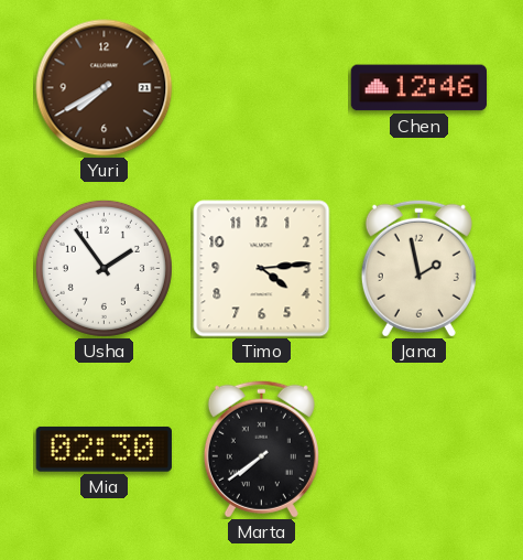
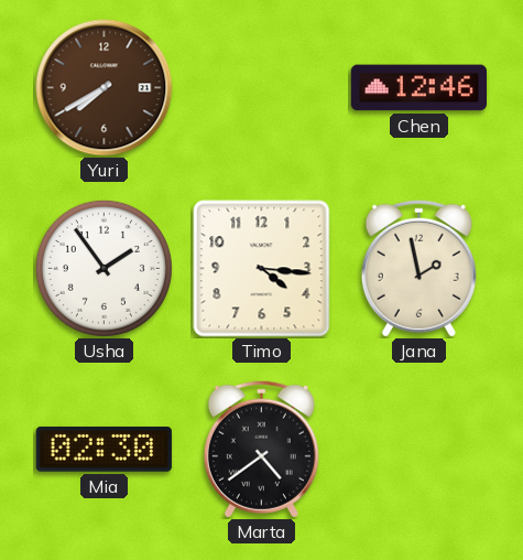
Timo: 4:14 -> 4:16 (262, 269)
Marta: 7:39 -> 4:39 (261, 449)
